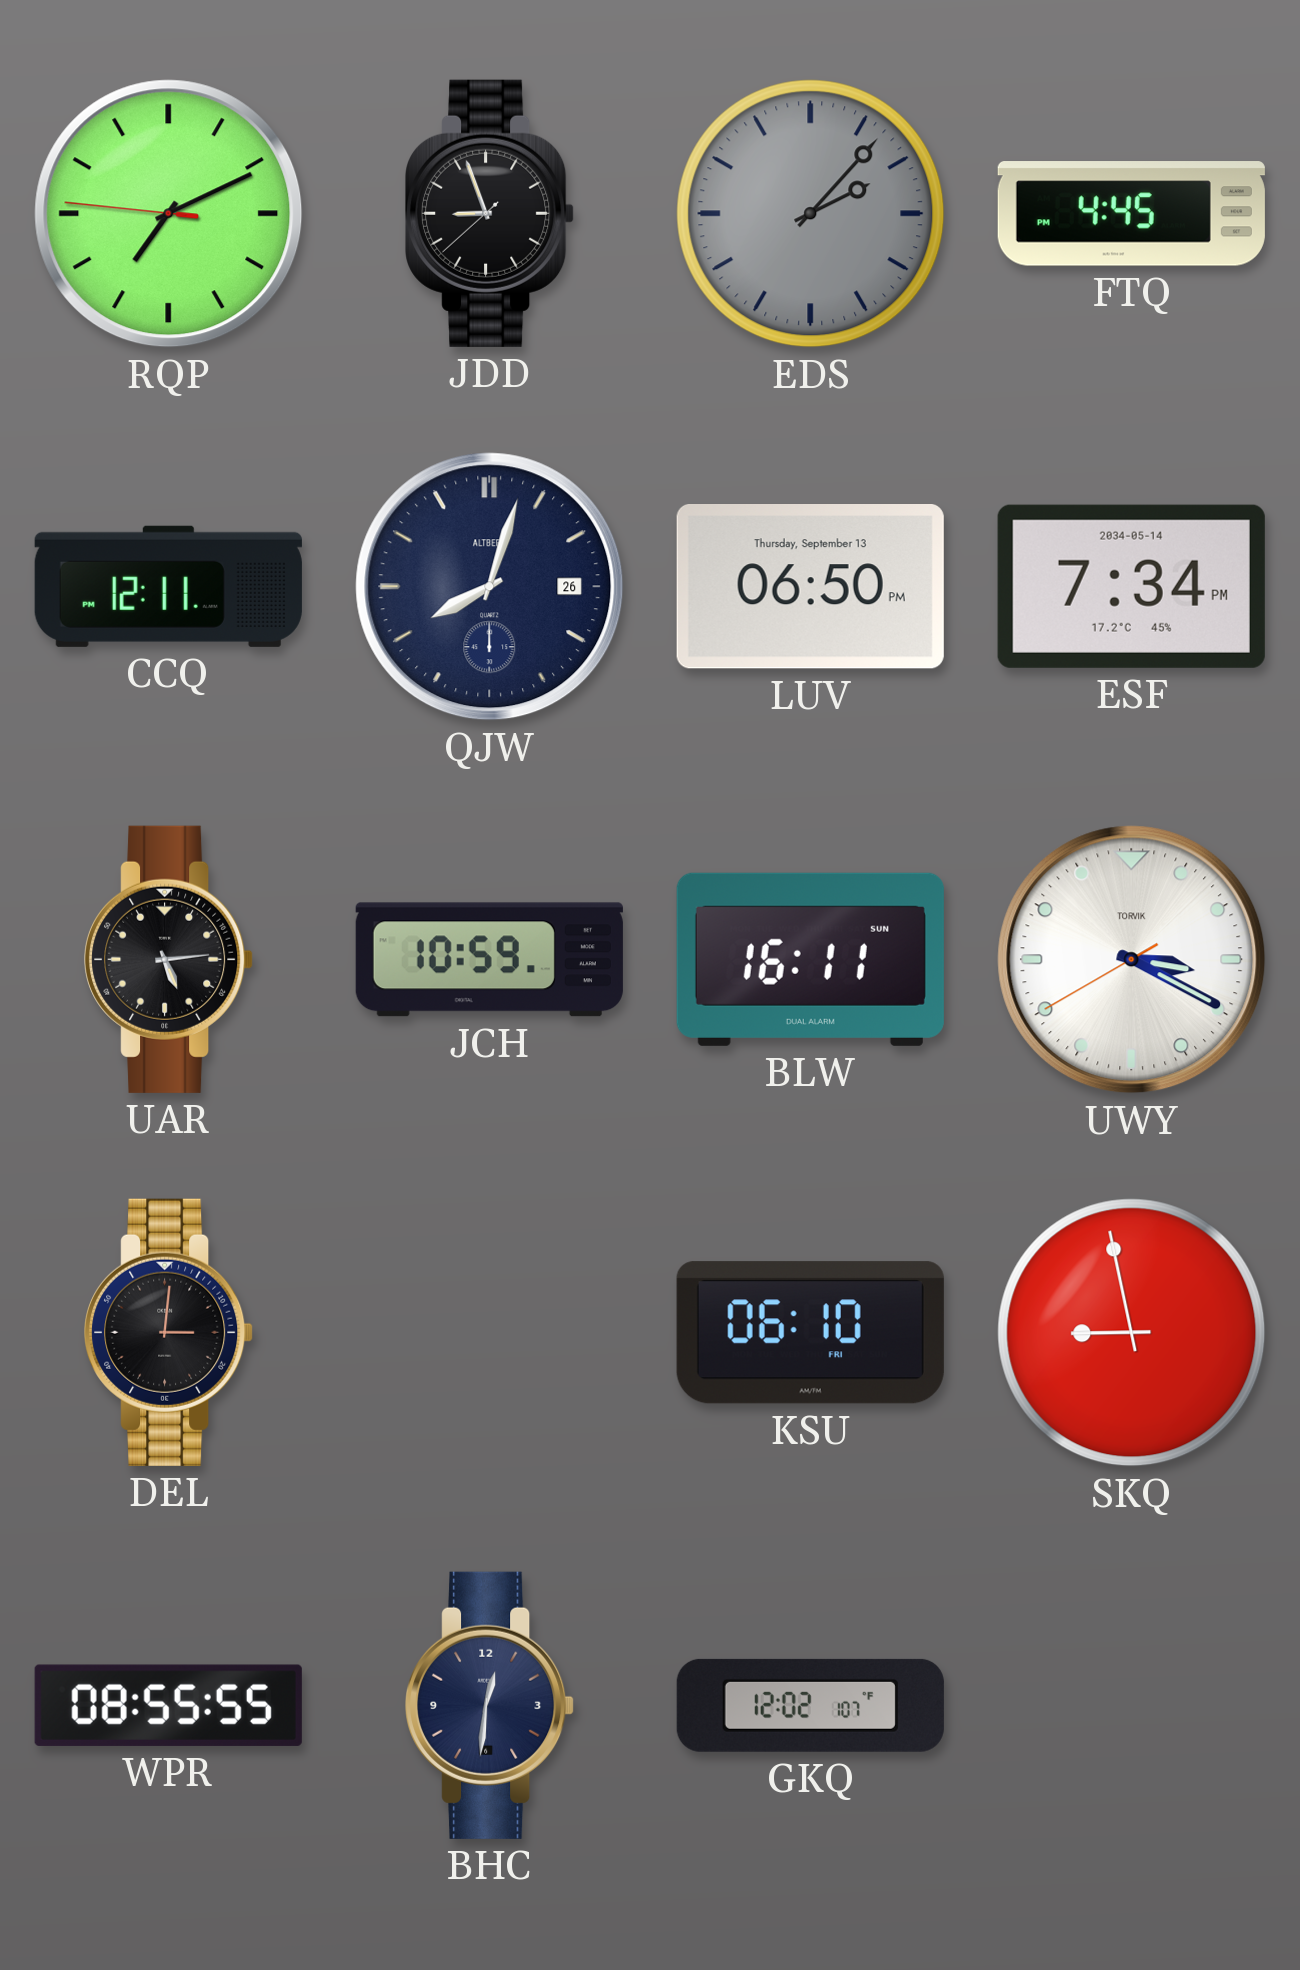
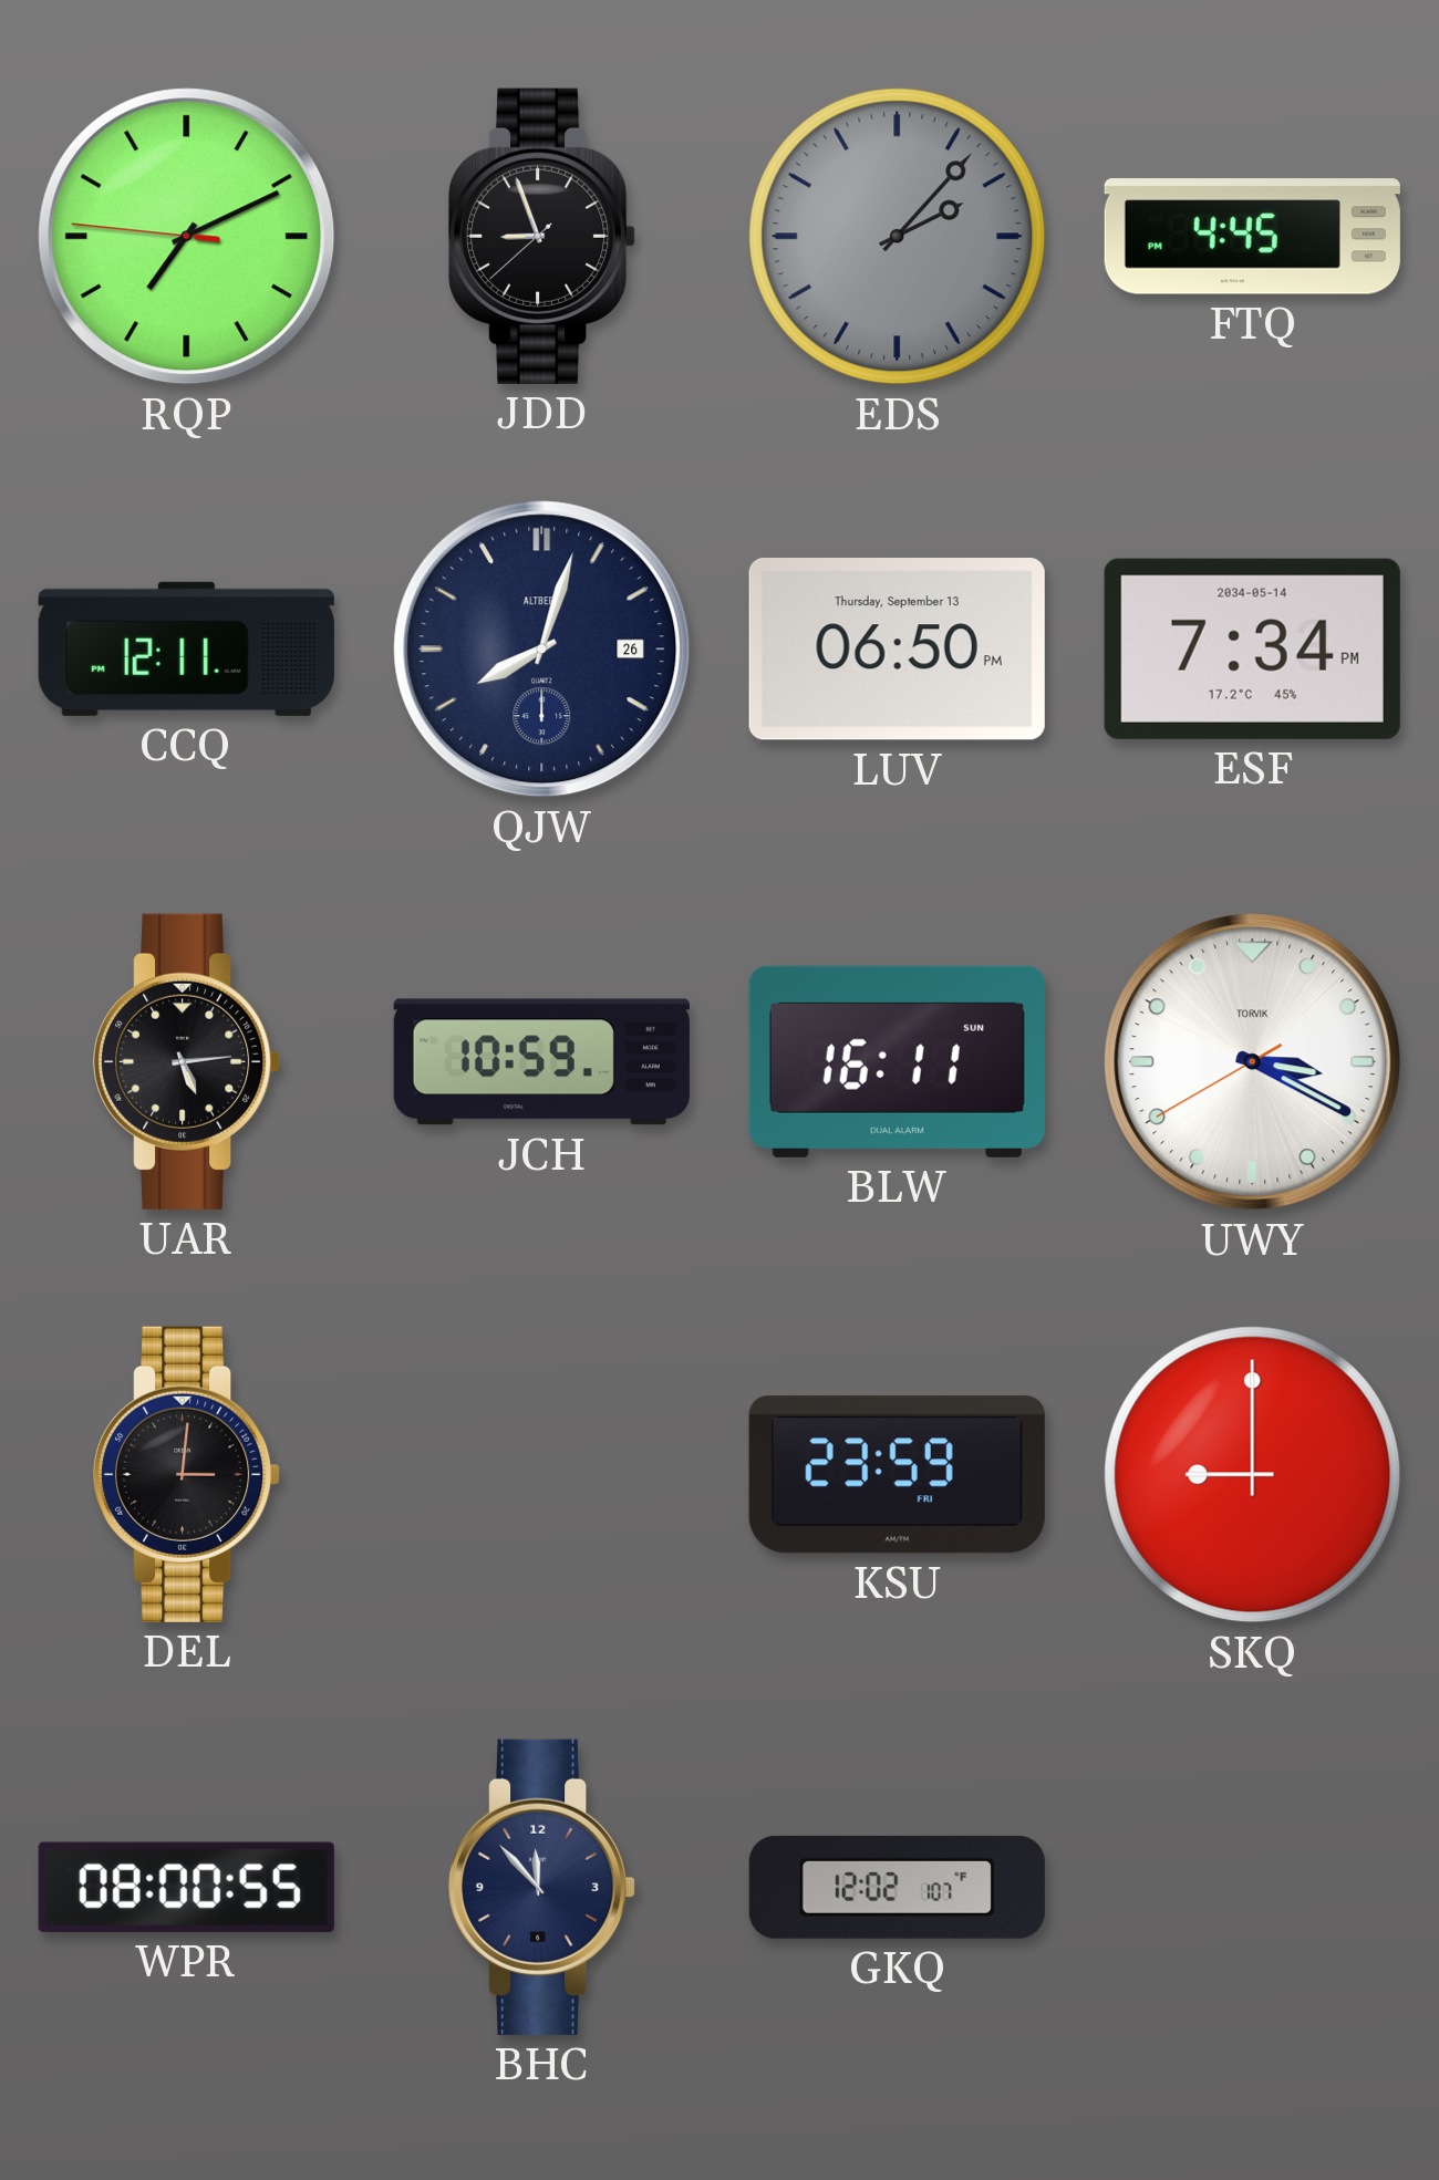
KSU: 06:10 -> 23:59 (897, 1475)
SKQ: 8:58 -> 9:00 (1253, 1475)
WPR: 08:55 -> 08:00 (186, 1887)
BHC: 12:31 -> 11:53 (542, 1887)
